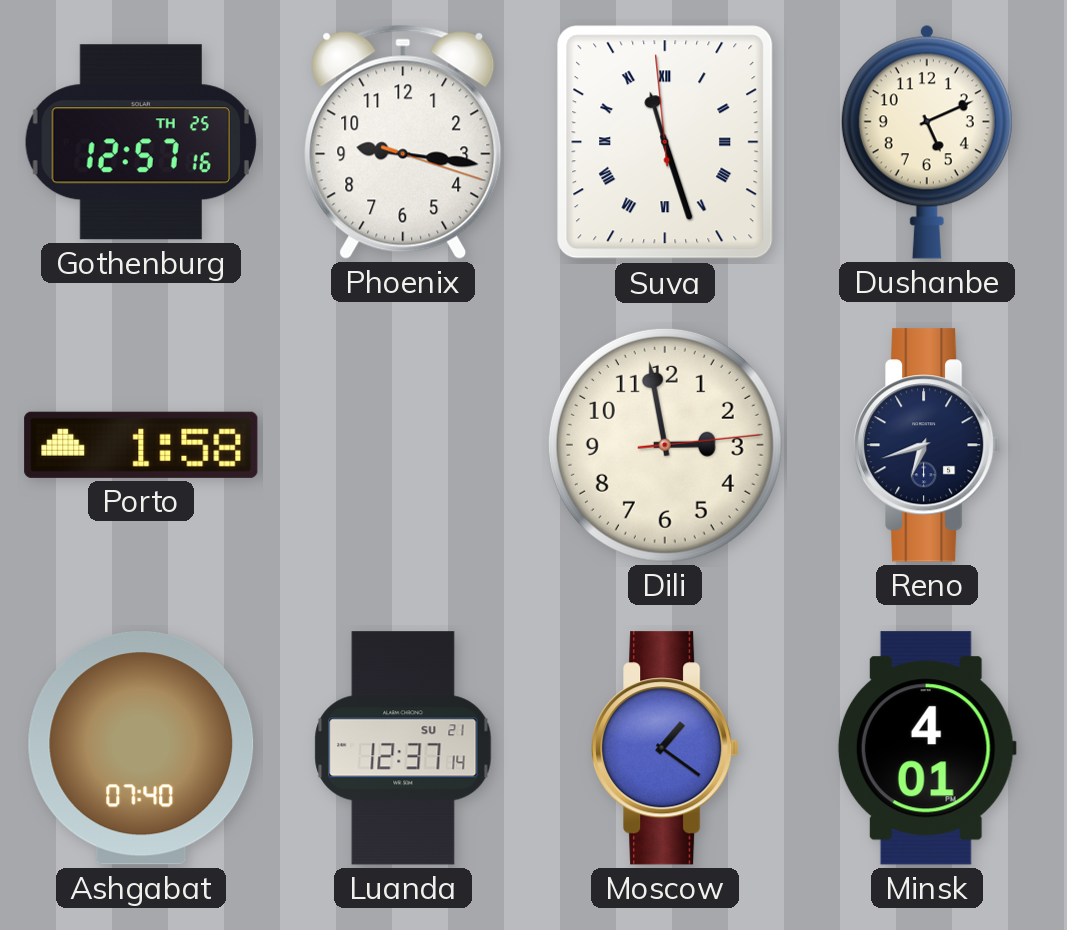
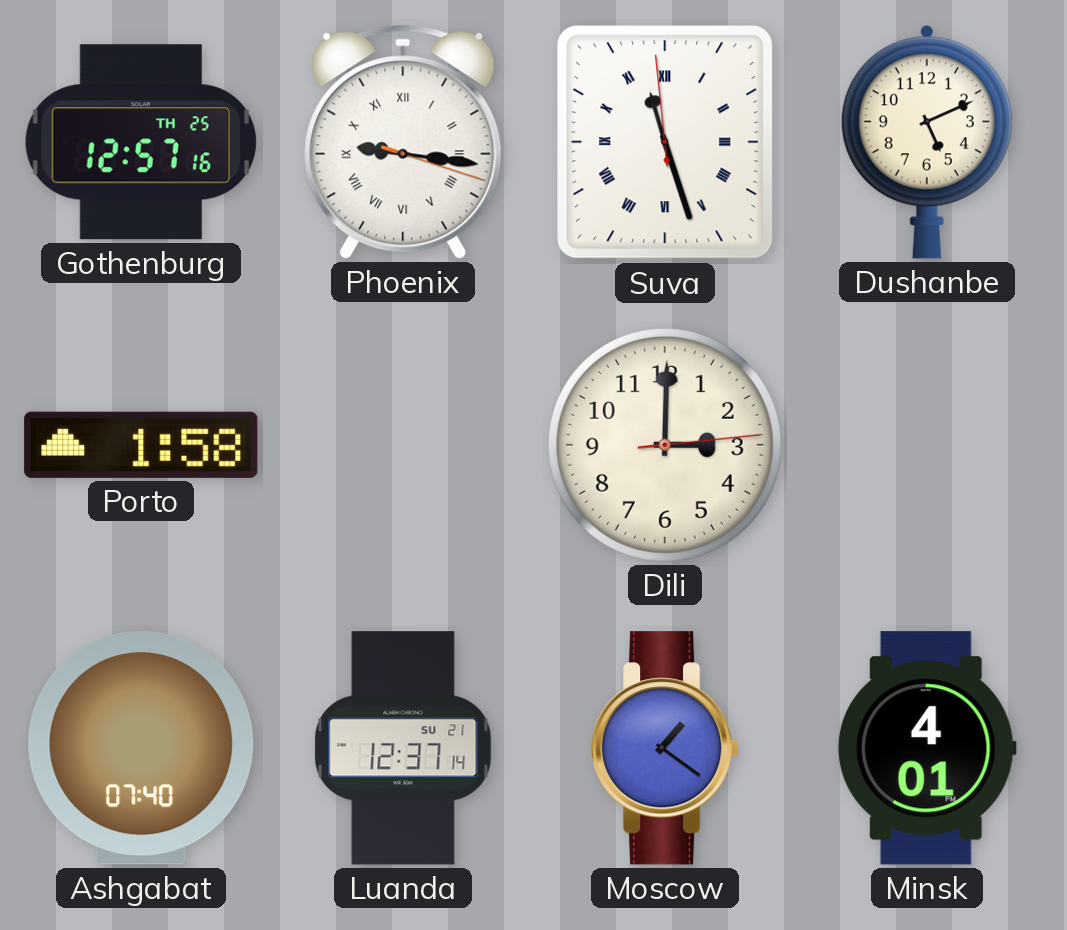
Phoenix numerals: Arabic -> Roman (403, 142)
Dili: 2:58 -> 3:00 (665, 445)
Reno: 6:42 -> none (928, 445)
